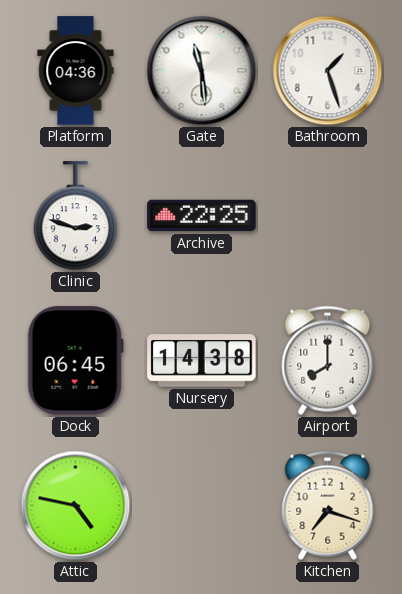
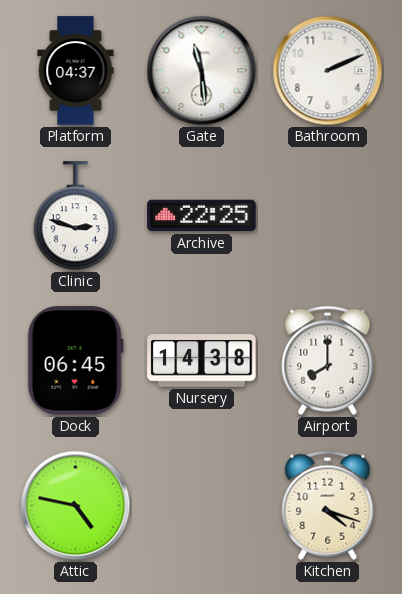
Platform: 04:36 -> 04:37 (76, 71)
Bathroom: 1:27 -> 2:11 (328, 71)
Kitchen: 7:18 -> 4:18 (328, 505)
